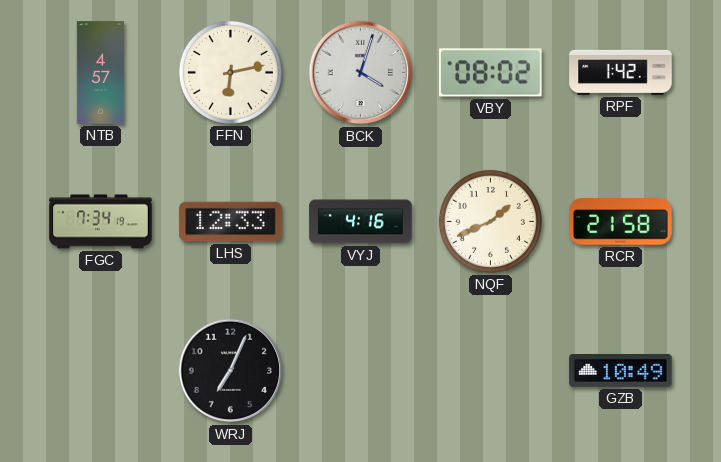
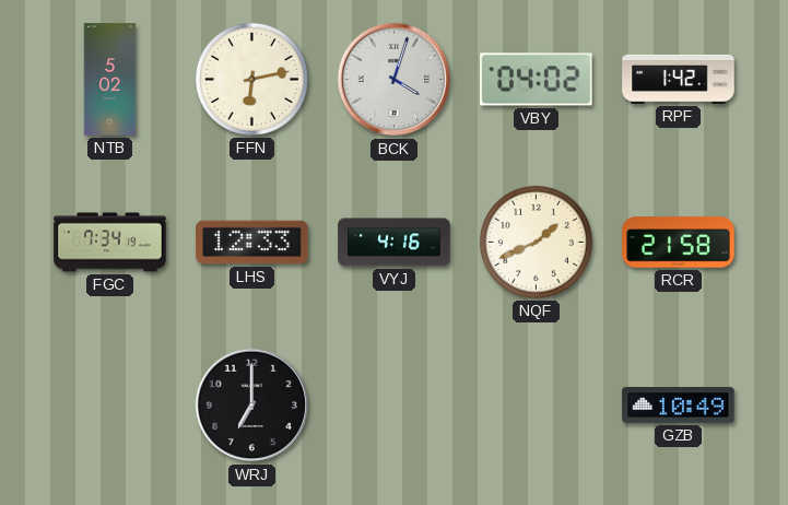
NTB: 4:57 -> 5:02 (110, 80)
VBY: 08:02 -> 04:02 (537, 80)
WRJ: 7:04 -> 7:00 (252, 406)
